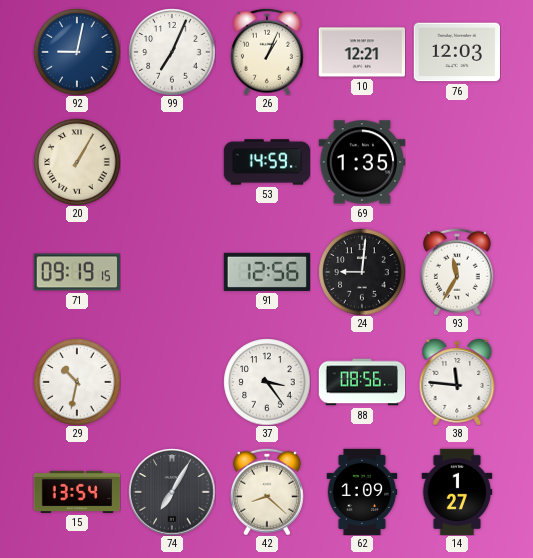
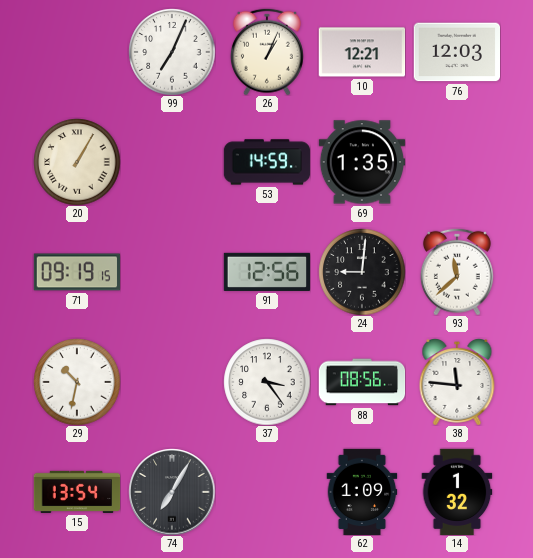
92: 9:02 -> none (77, 52)
93: 11:35 -> 11:38 (457, 272)
42: 8:22 -> none (267, 492)
14: 1:27 -> 1:32 (457, 492)
